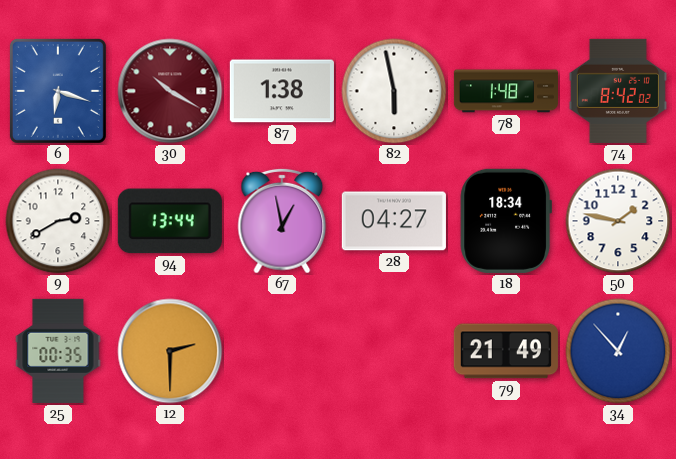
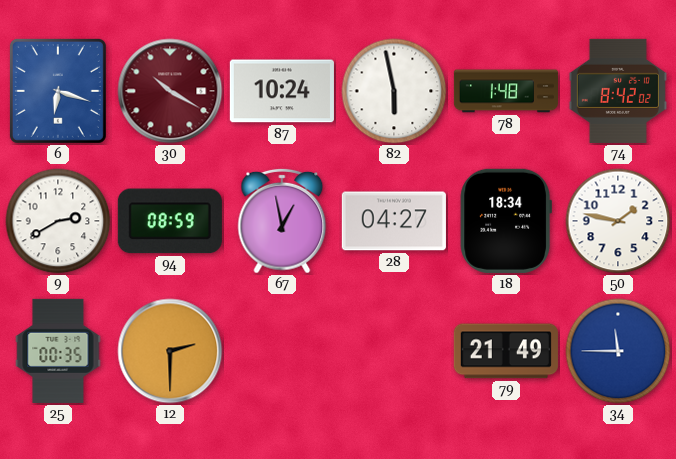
87: 1:38 -> 10:24 (282, 91)
94: 13:44 -> 08:59 (170, 221)
34: 12:53 -> 11:45 (618, 351)
